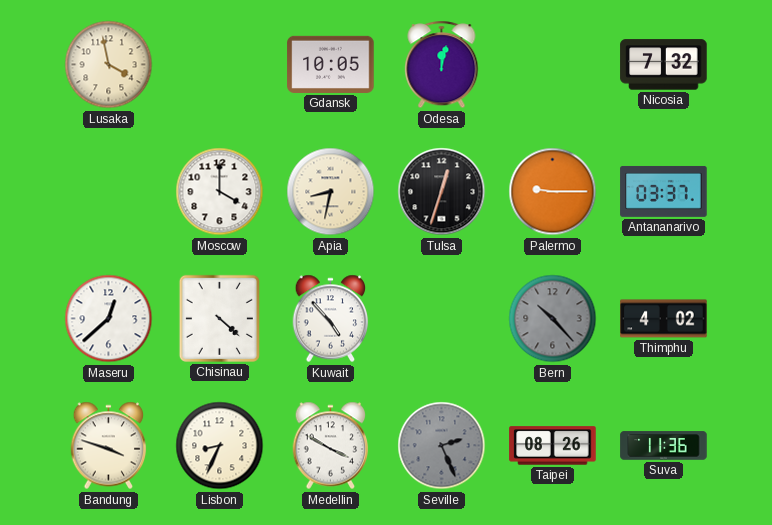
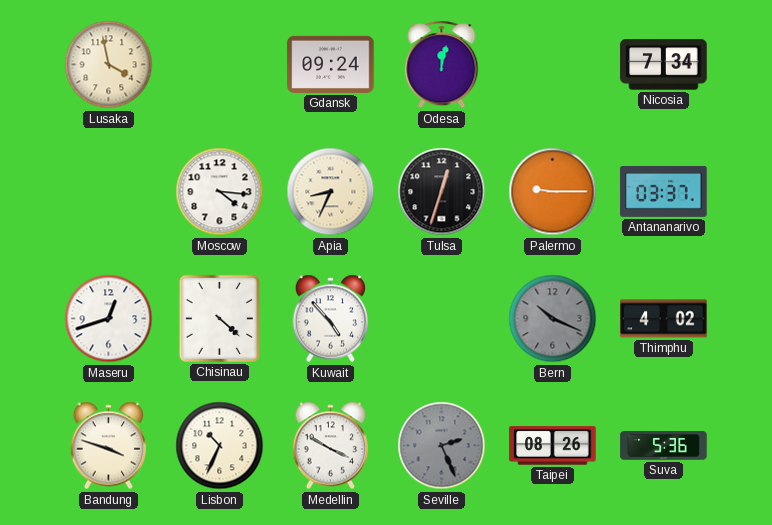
Gdansk: 10:05 -> 09:24 (331, 64)
Nicosia: 7:32 -> 7:34 (664, 65)
Moscow: 4:00 -> 4:16 (220, 192)
Apia: 8:32 -> 8:34 (331, 192)
Maseru: 12:38 -> 12:42 (109, 319)
Bern: 10:23 -> 10:19 (553, 319)
Lisbon: 8:34 -> 10:34 (220, 446)
Suva: 11:36 -> 5:36 (664, 446)
